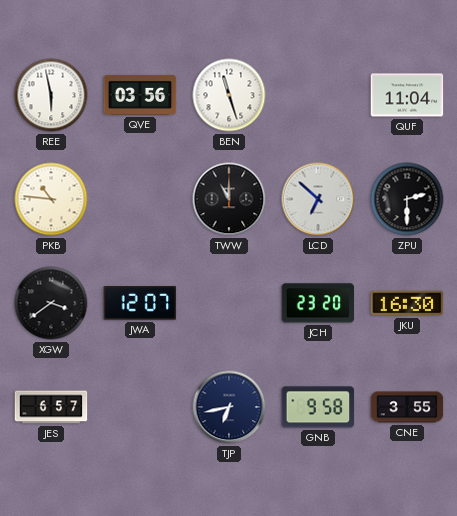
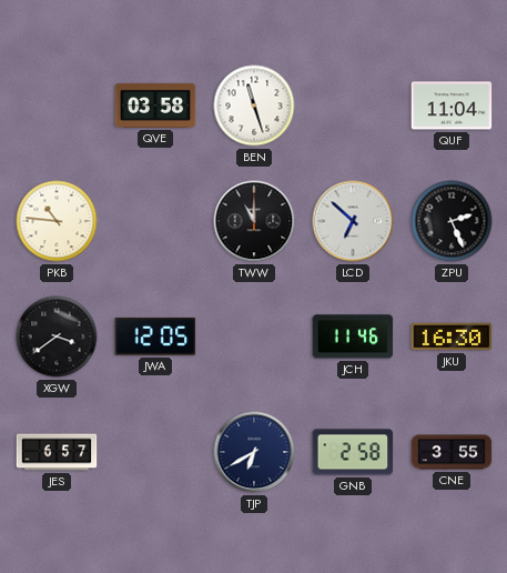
REE: 5:58 -> none (51, 95)
QVE: 03:56 -> 03:58 (155, 105)
ZPU: 2:30 -> 2:26 (452, 221)
JWA: 12:07 -> 12:05 (155, 338)
JCH: 23:20 -> 11:46 (353, 336)
TJP: 6:43 -> 6:40 (254, 452)
GNB: 9:58 -> 2:58 (353, 452)
